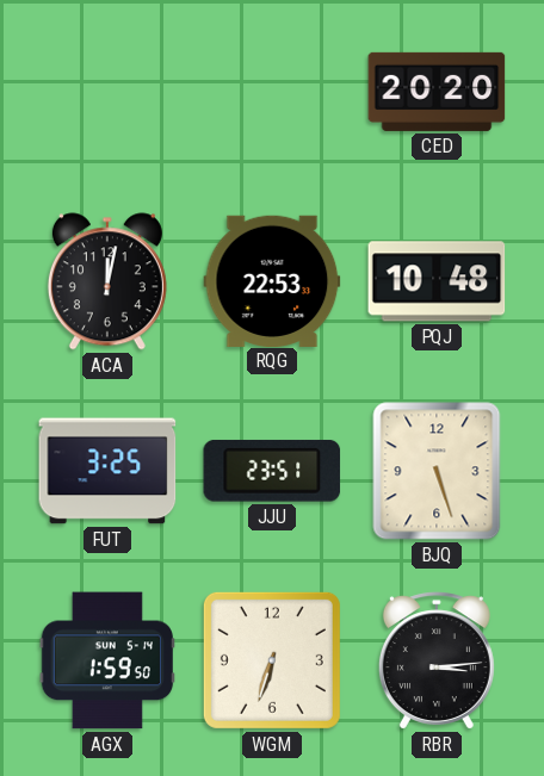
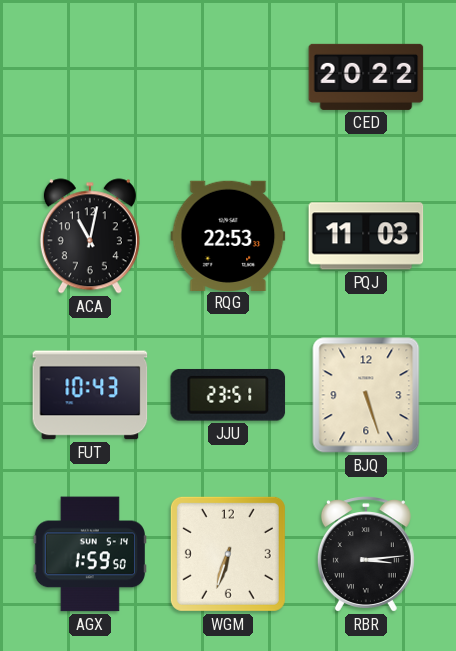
CED: 20:20 -> 20:22 (366, 77)
ACA: 12:02 -> 11:02 (90, 236)
PQJ: 10:48 -> 11:03 (366, 236)
FUT: 3:25 -> 10:43 (90, 395)
